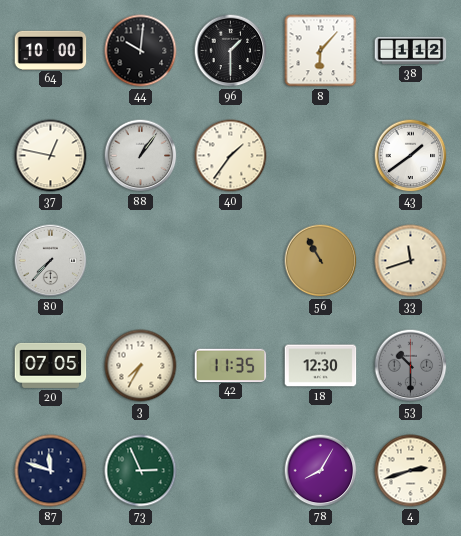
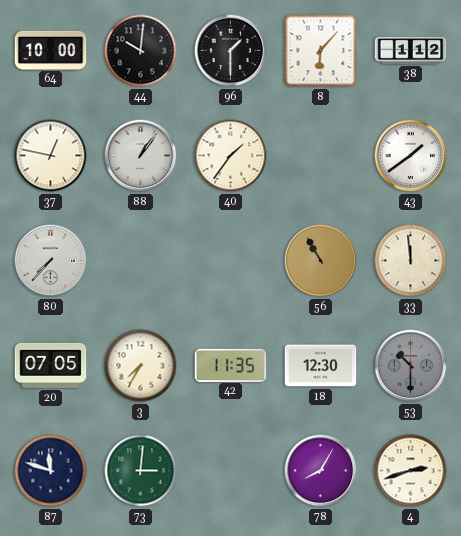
33: 11:42 -> 11:59 (411, 261)
73: 2:56 -> 3:01 (141, 471)
